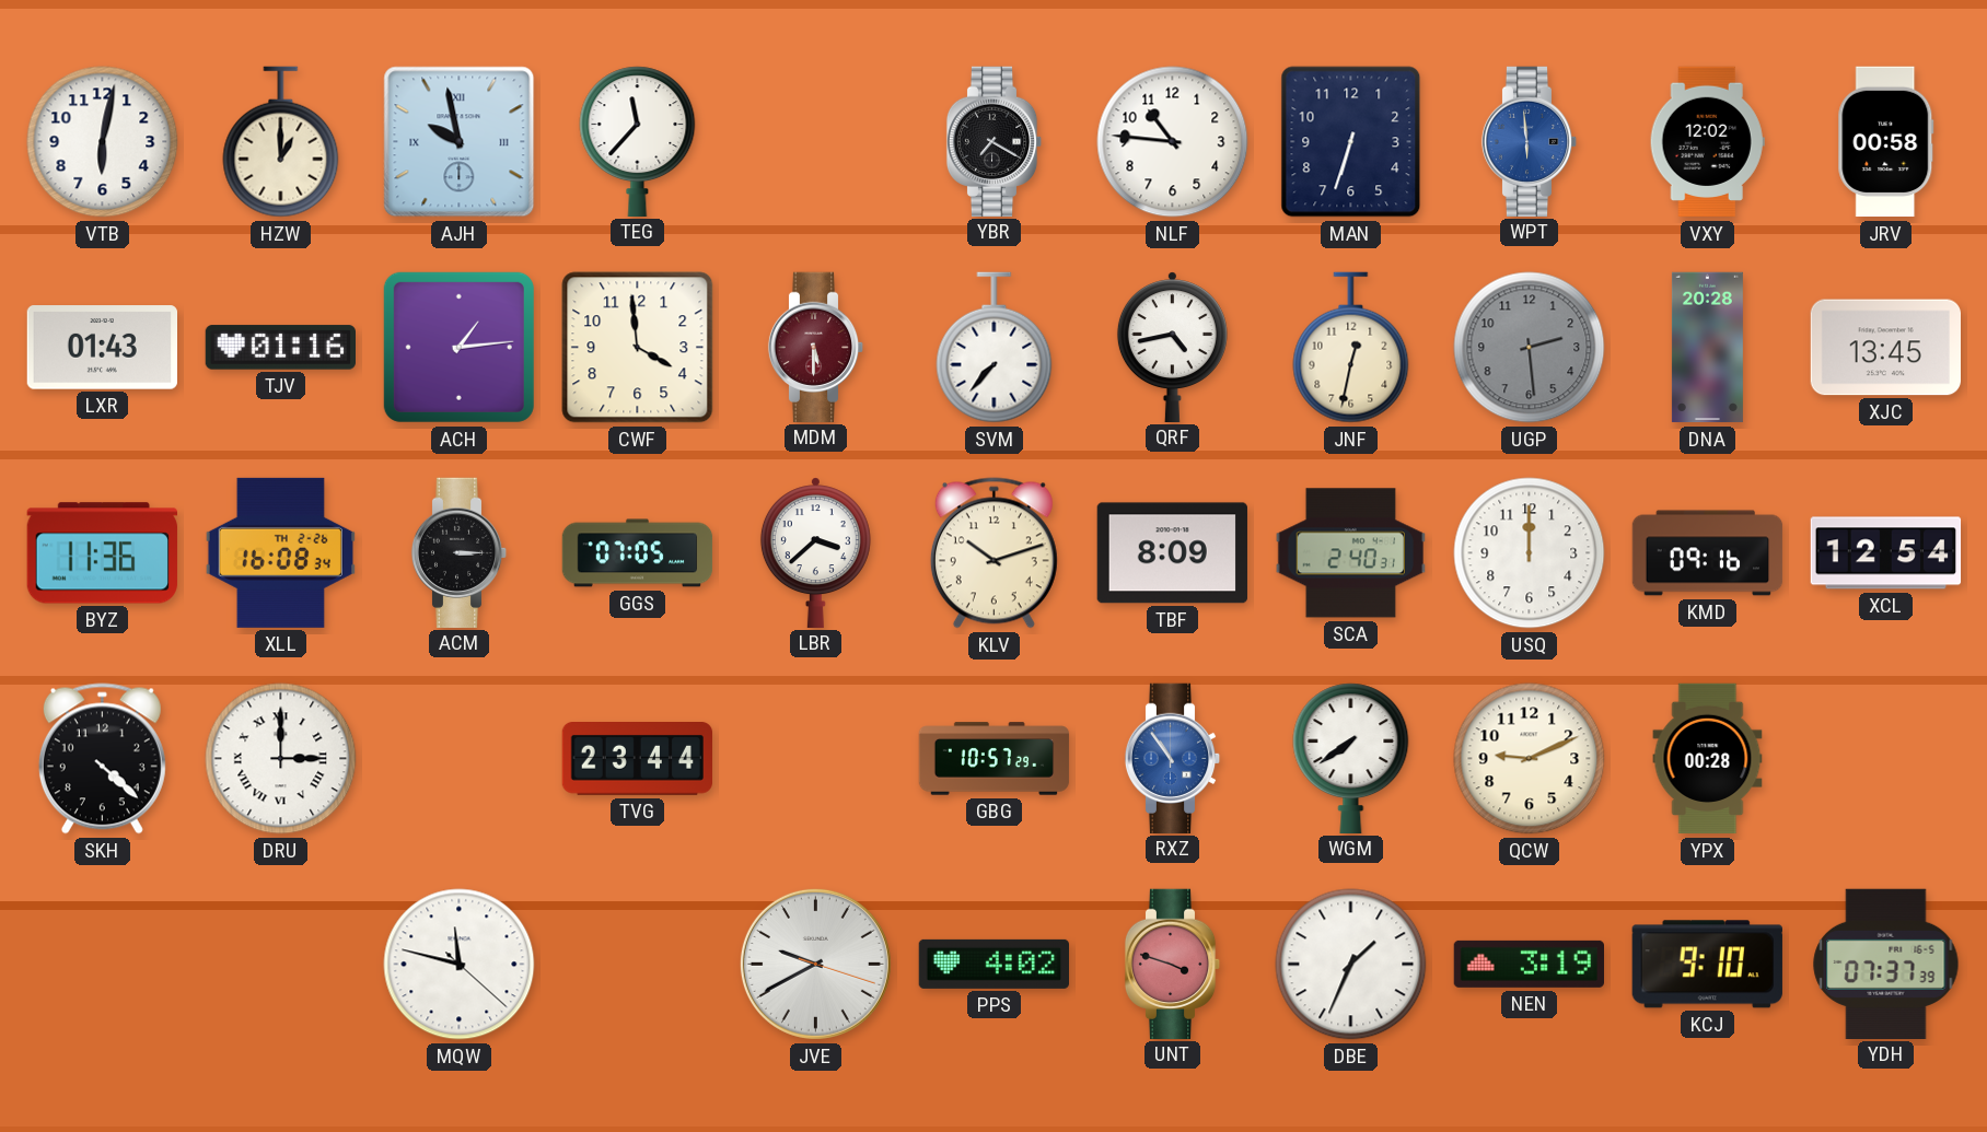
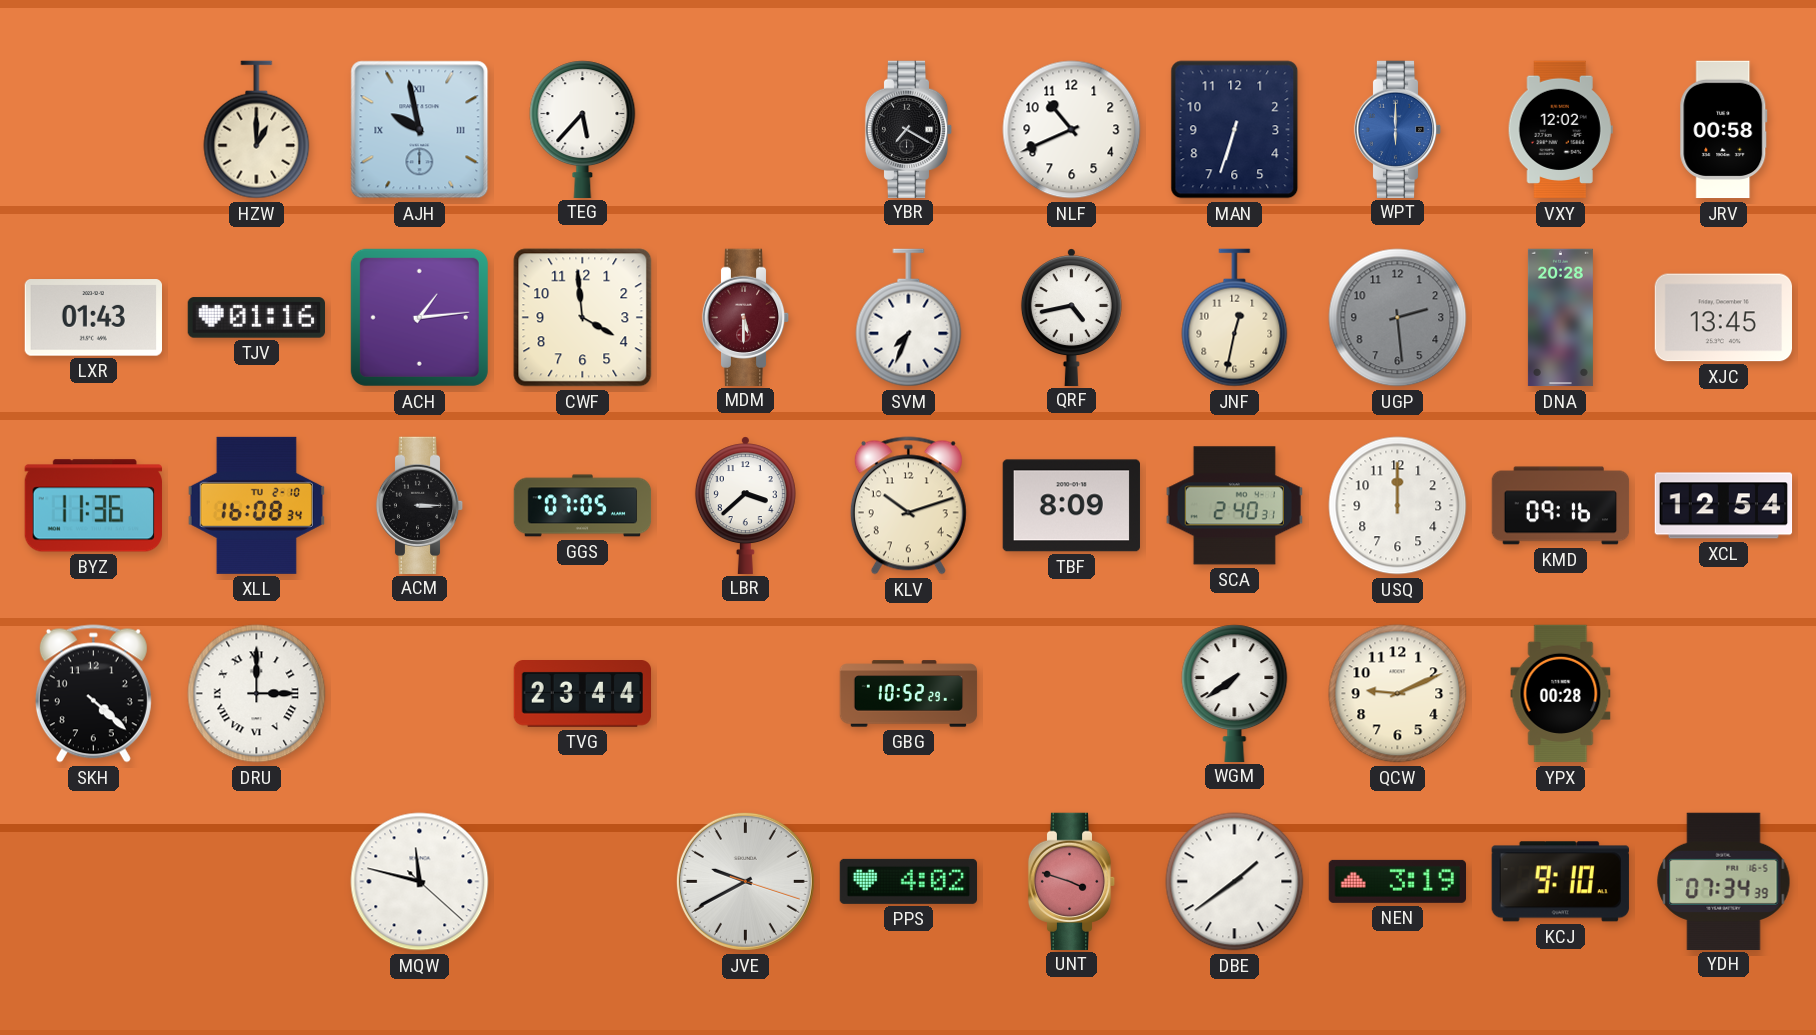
VTB: 6:02 -> none (103, 142)
TEG: 11:37 -> 5:37 (583, 129)
NLF: 10:46 -> 10:41 (1072, 130)
WPT: 5:59 -> 6:00 (1398, 129)
SVM: 7:37 -> 7:34 (909, 318)
XLL date: TH 2-26 -> TU 2-10 (256, 505)
GBG: 10:57 -> 10:52 (909, 694)
RXZ: 10:54 -> none (1173, 758)
DBE: 1:34 -> 1:39 (1235, 882)
YDH: 07:37 -> 07:34 (1724, 881)
